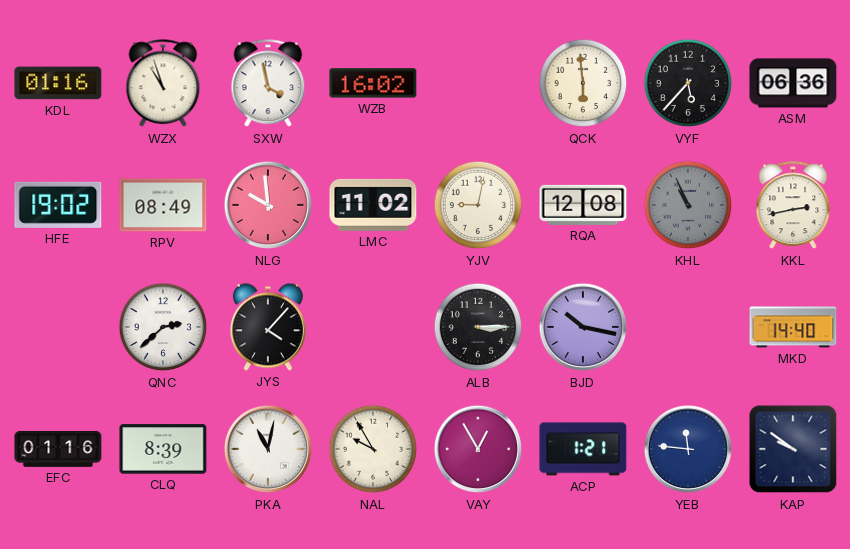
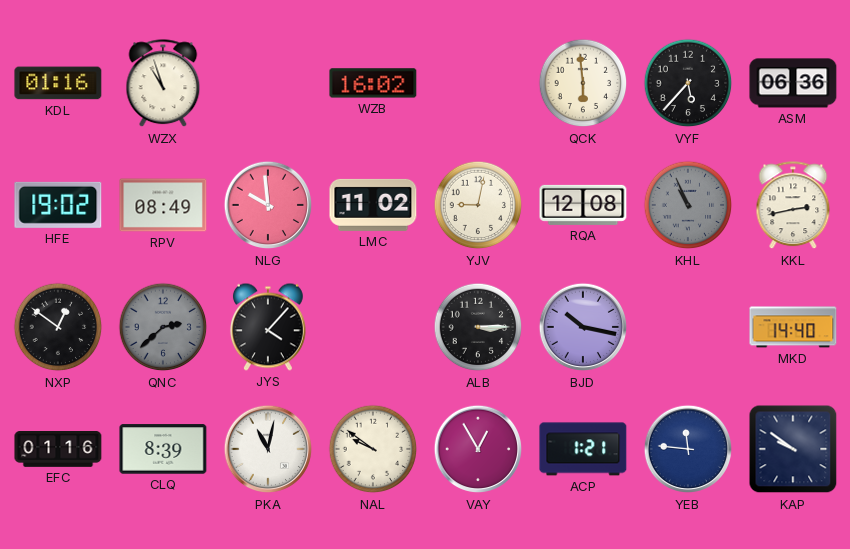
SXW: 3:58 -> none (268, 84)
NXP: none -> 12:51 (58, 327)
QNC dial: white -> grey (163, 327)
NAL: 9:55 -> 9:51 (373, 449)
